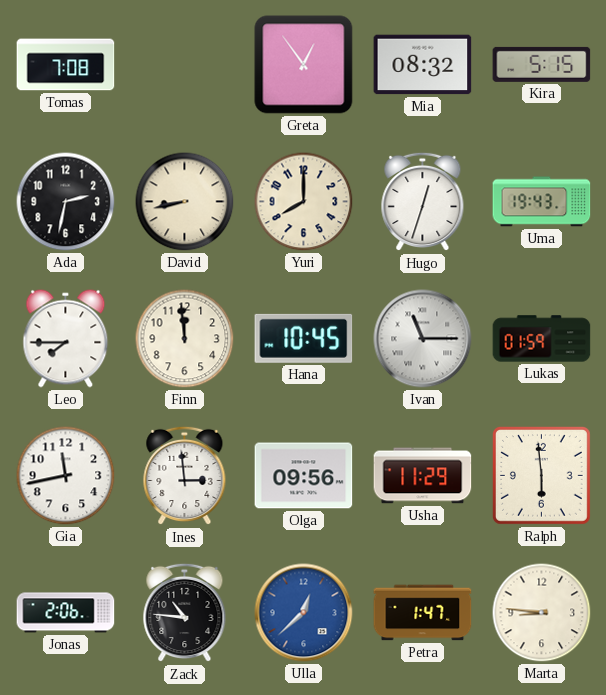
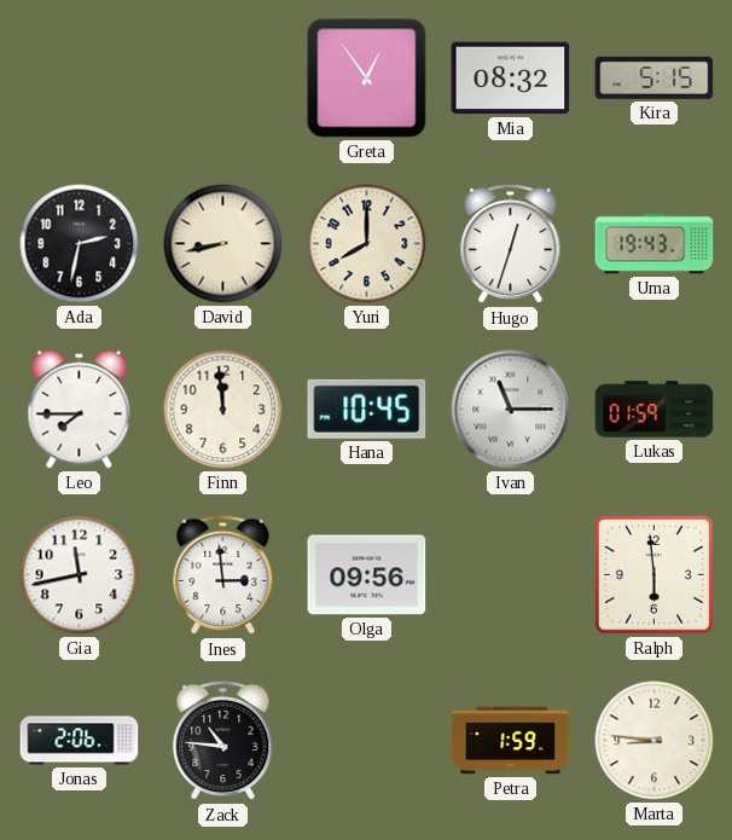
Tomas: 7:08 -> none (66, 65)
Usha: 11:29 -> none (423, 476)
Ulla: 12:38 -> none (304, 613)
Petra: 1:47 -> 1:59 (511, 741)
